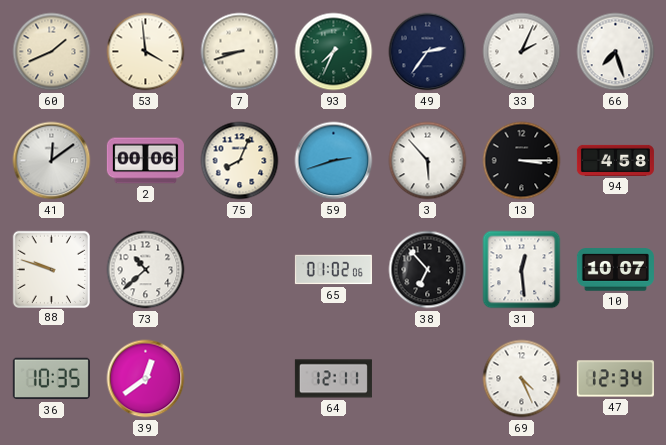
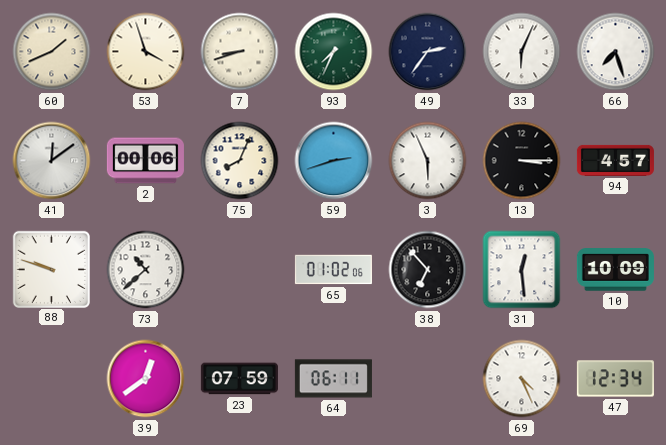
53: 3:59 -> 3:57 (146, 52)
33: 2:04 -> 6:04 (522, 52)
3: 5:53 -> 5:56 (428, 161)
94: 4:58 -> 4:57 (615, 160)
10: 10:07 -> 10:09 (615, 270)
36: 10:35 -> none (51, 379)
23: none -> 07:59 (239, 379)
64: 12:11 -> 06:11 (333, 379)
